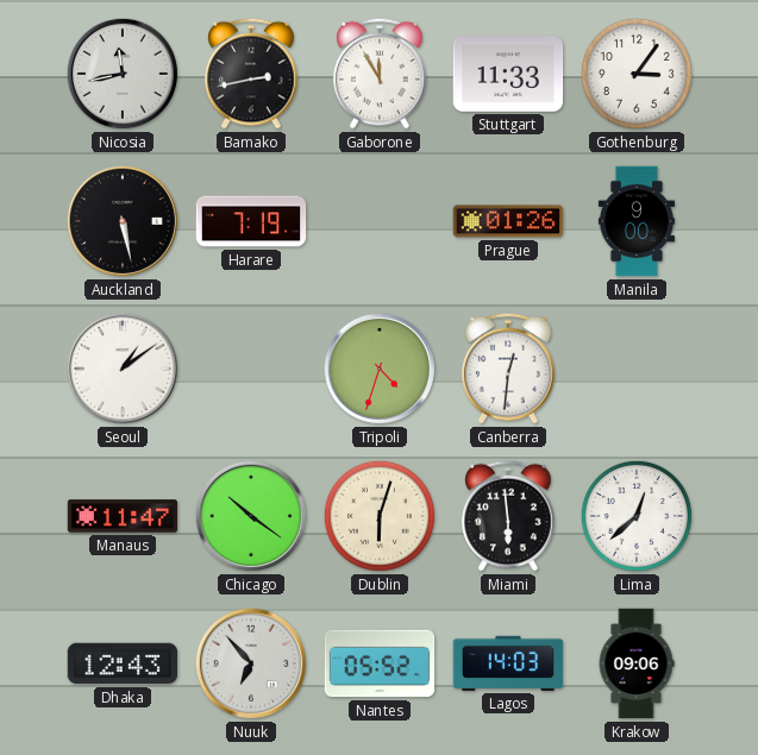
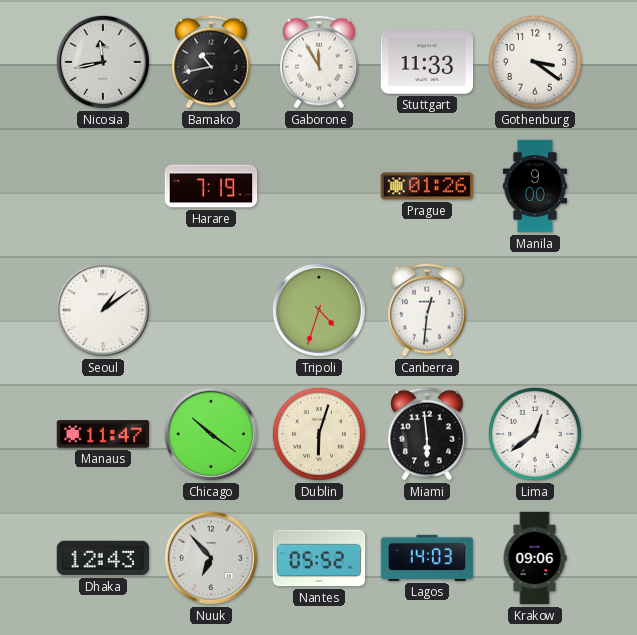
Bamako: 2:43 -> 10:43 (211, 62)
Gothenburg: 3:06 -> 3:21 (535, 62)
Auckland: 5:28 -> none (123, 221)
Lima: 12:38 -> 12:39 (535, 434)
